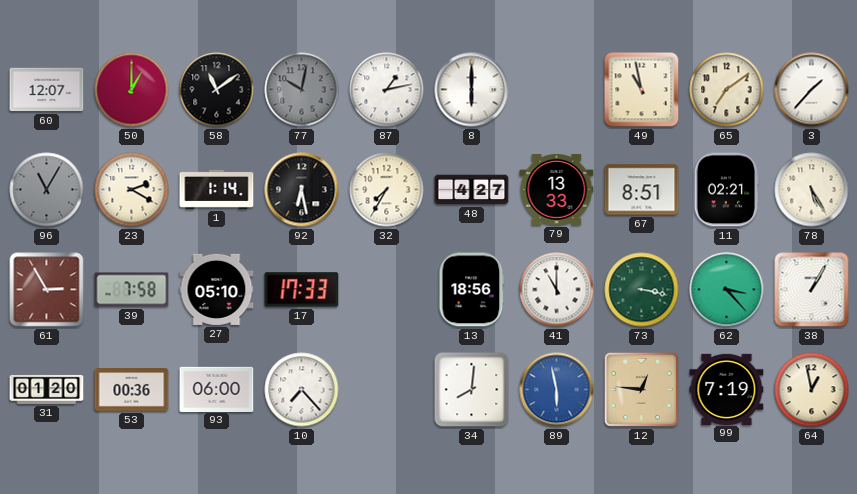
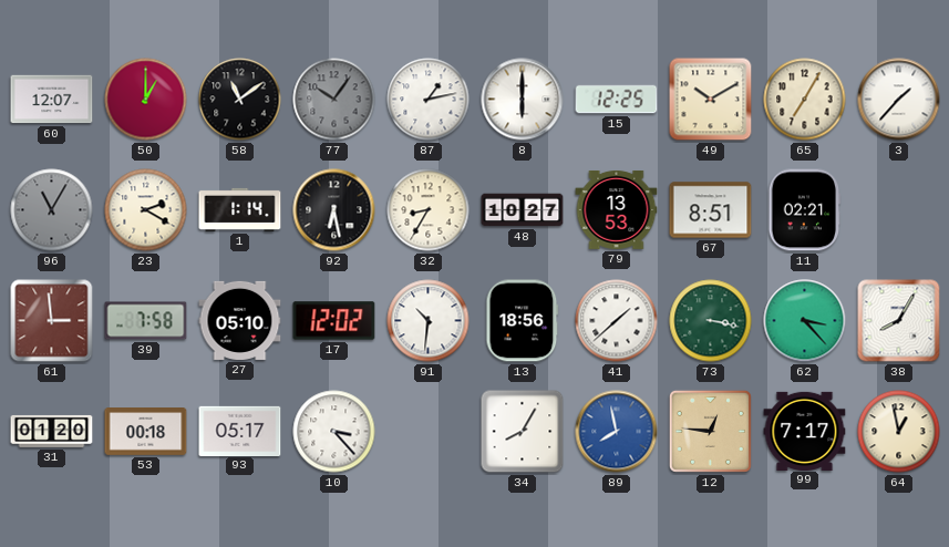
77: 10:02 -> 10:06 (334, 100)
15: none -> 12:25 (617, 100)
49: 10:58 -> 10:10 (711, 100)
65: 7:09 -> 7:05 (805, 100)
32: 7:35 -> 8:35 (429, 210)
48: 4:27 -> 10:27 (523, 210)
79: 13:33 -> 13:53 (617, 209)
78: 5:25 -> none (812, 190)
61: 2:55 -> 2:59 (52, 321)
17: 17:33 -> 12:02 (334, 321)
91: none -> 10:31 (429, 321)
41: 11:00 -> 1:38 (617, 321)
38: 1:05 -> 8:05 (899, 321)
53: 00:36 -> 00:18 (146, 432)
93: 06:00 -> 05:17 (240, 431)
10: 7:23 -> 3:23 (334, 432)
34: 8:01 -> 8:05 (523, 432)
89: 5:58 -> 7:58 (617, 432)
99: 7:19 -> 7:17 (805, 431)
